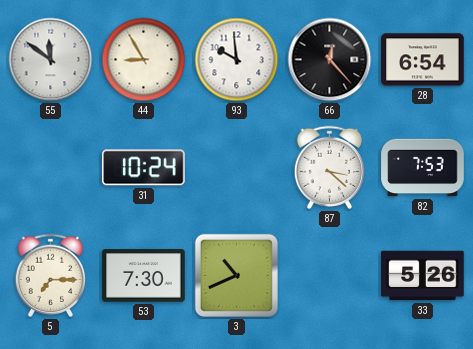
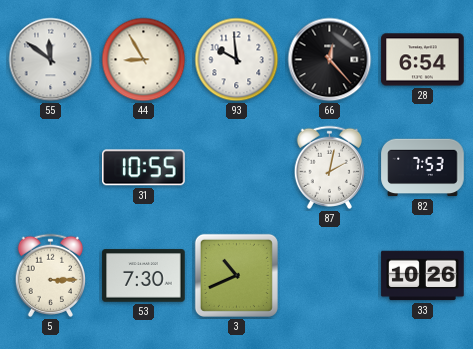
31: 10:24 -> 10:55 (144, 168)
87: 3:22 -> 2:02 (329, 167)
5: 7:15 -> 3:15 (50, 275)
33: 5:26 -> 10:26 (423, 276)
